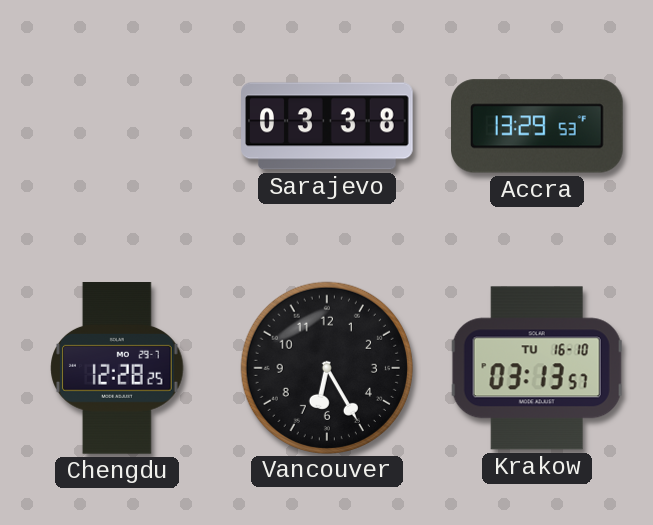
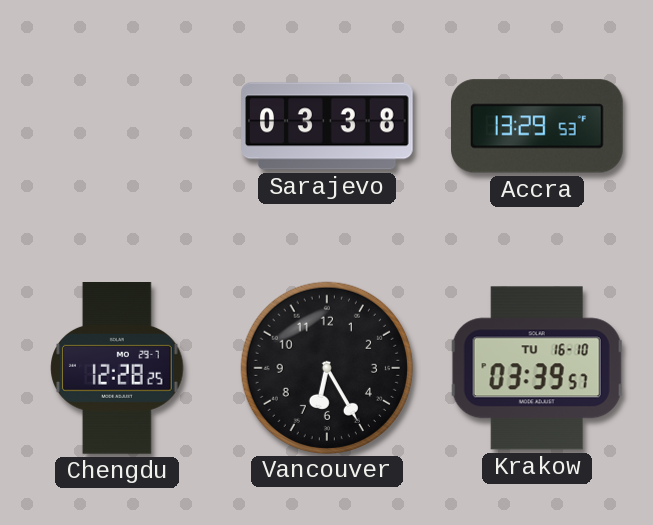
Krakow: 03:13 -> 03:39 (537, 368)
